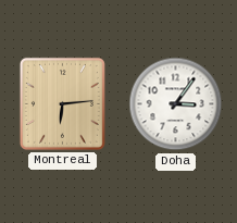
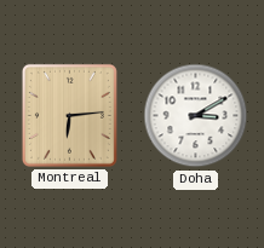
Doha: 3:06 -> 3:10 (196, 116)
